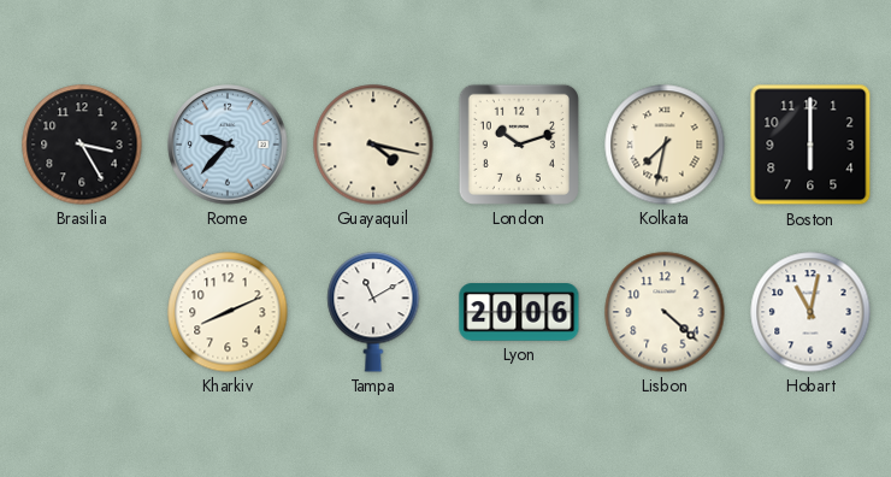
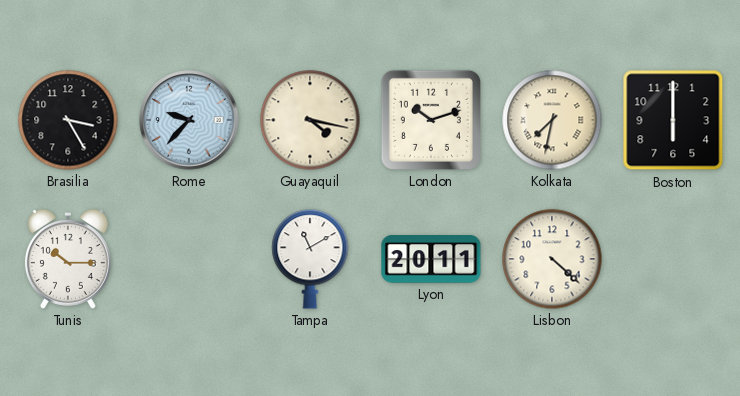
Tunis: none -> 10:15 (68, 260)
Kharkiv: 8:11 -> none (228, 312)
Lyon: 20:06 -> 20:11 (431, 259)
Hobart: 11:02 -> none (810, 312)
